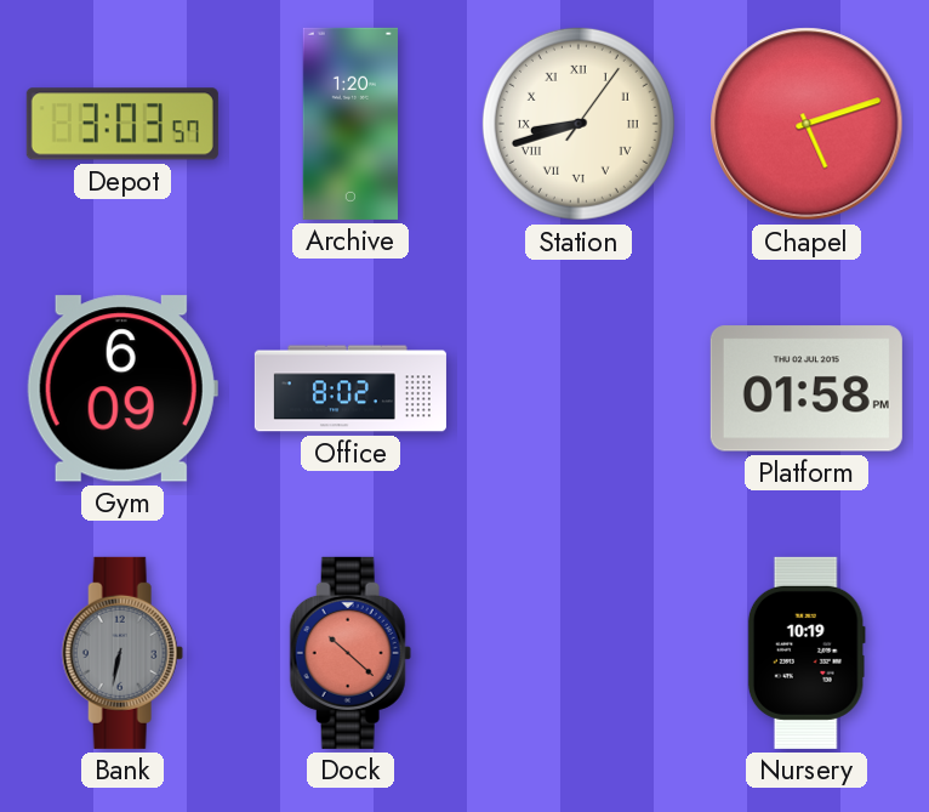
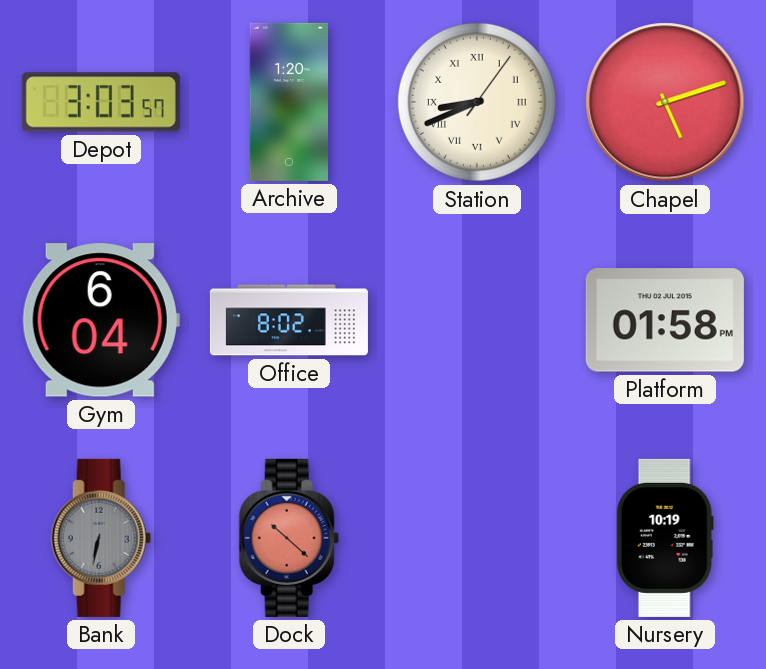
Station: 8:42 -> 8:41 (477, 102)
Gym: 6:09 -> 6:04 (101, 320)
